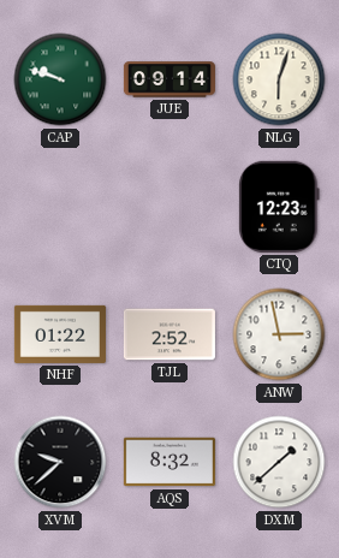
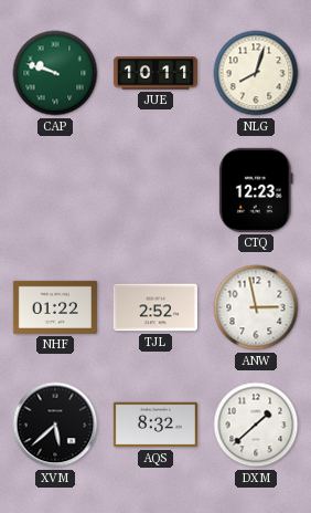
JUE: 09:14 -> 10:11 (155, 73)
NLG: 6:03 -> 8:03 (256, 73)
XVM: 9:38 -> 5:38 (55, 425)
